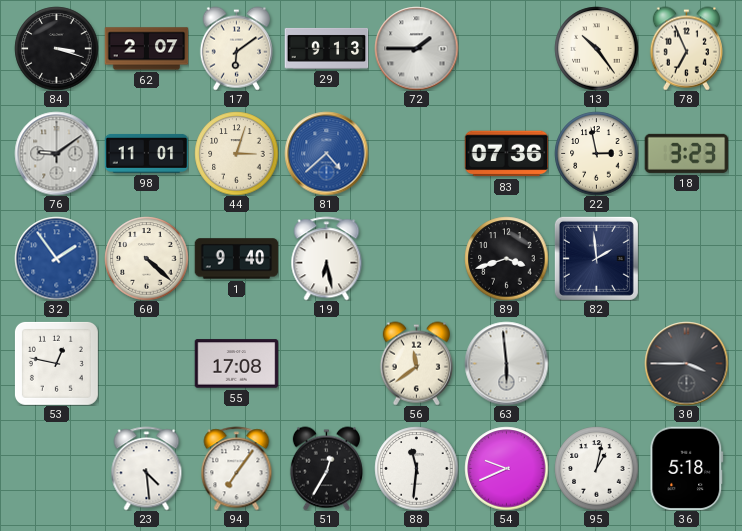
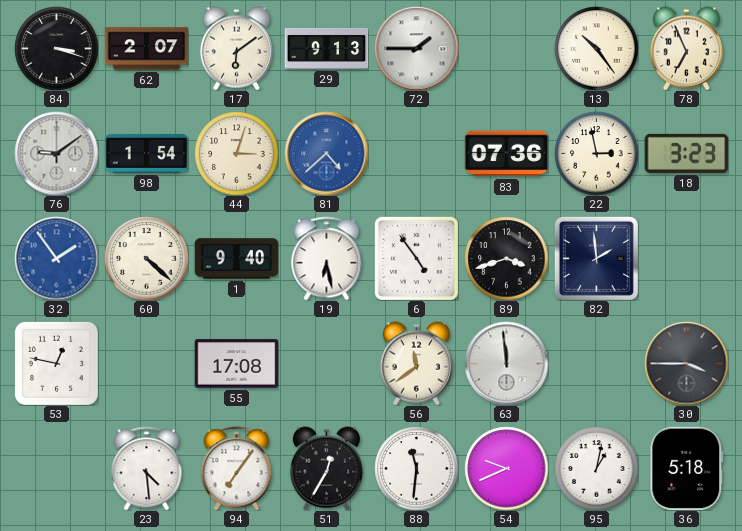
98: 11:01 -> 1:54 (146, 153)
6: none -> 4:54 (416, 258)
63: 5:59 -> 11:59 (506, 363)
